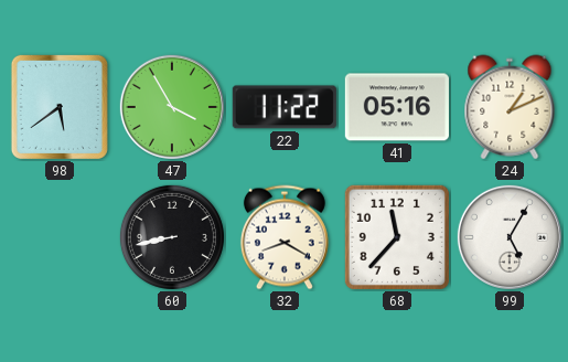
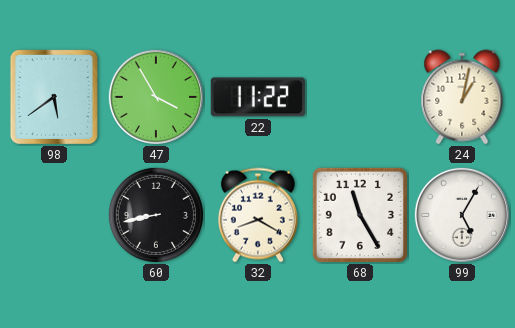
41: 05:16 -> none (397, 107)
24: 1:11 -> 1:02 (462, 97)
68: 11:37 -> 11:25 (360, 215)
